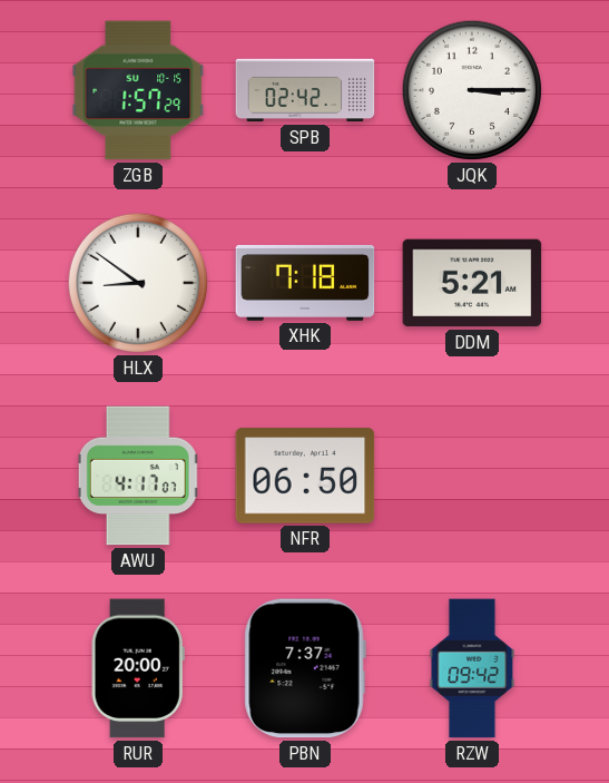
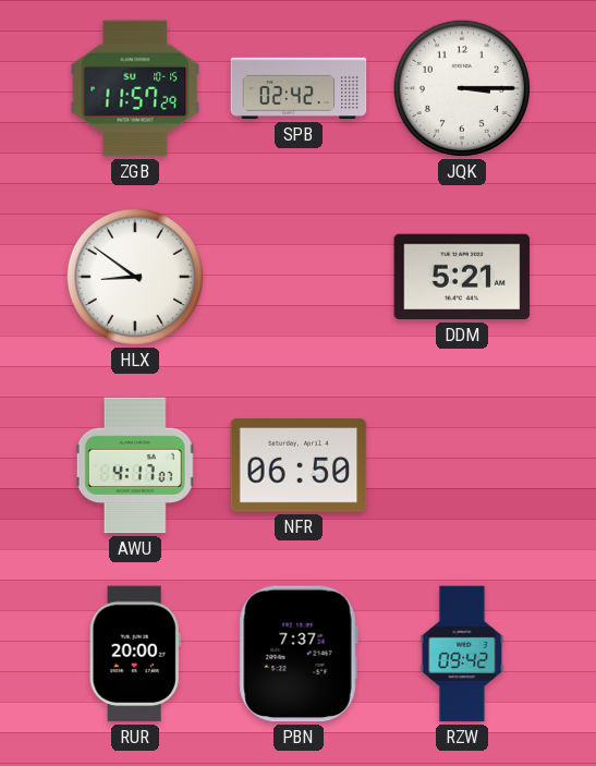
ZGB: 1:57 -> 11:57 (135, 88)
XHK: 7:18 -> none (305, 283)
